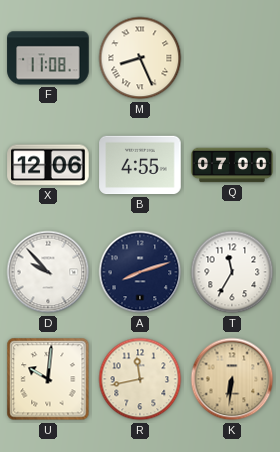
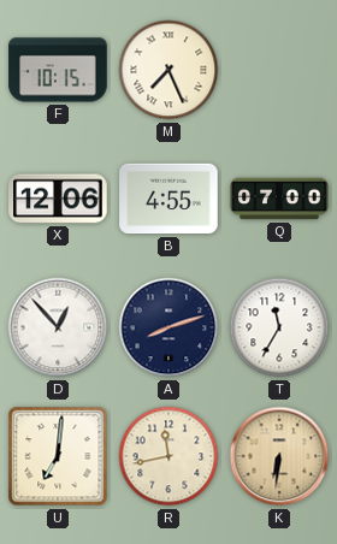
F: 11:08 -> 10:15 (58, 70)
M: 8:26 -> 7:26 (168, 70)
D: 9:53 -> 12:53 (58, 327)
U: 10:01 -> 7:01 (58, 456)
